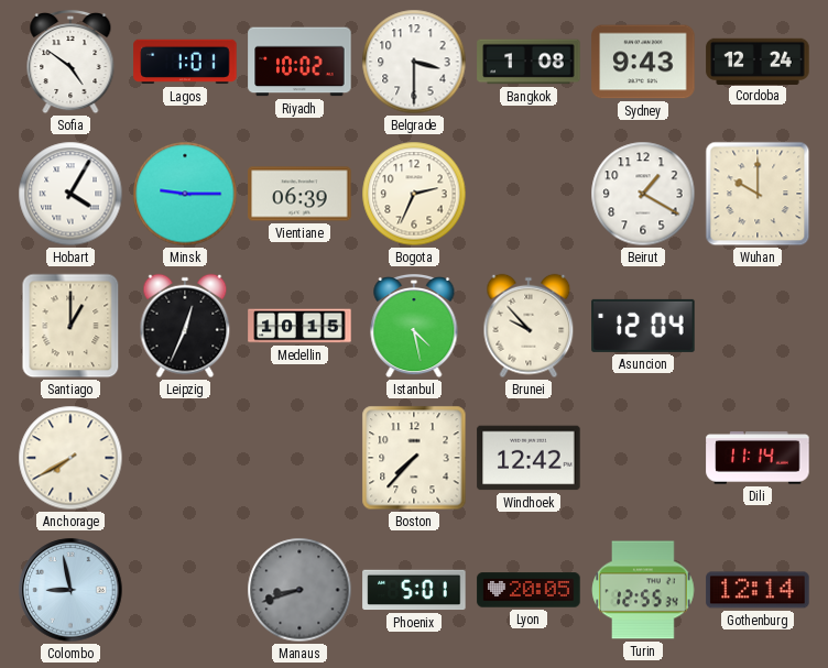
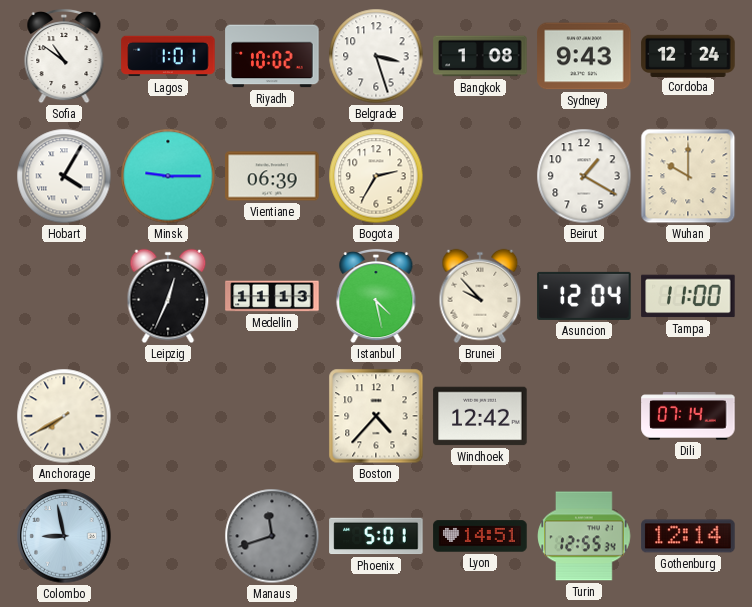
Sofia: 4:51 -> 10:51 (64, 56)
Belgrade: 3:30 -> 3:27 (376, 56)
Bogota: 2:34 -> 2:35 (376, 176)
Santiago: 1:00 -> none (70, 326)
Medellin: 10:15 -> 11:13 (272, 296)
Tampa: none -> 11:00 (688, 296)
Boston: 7:37 -> 4:37 (376, 416)
Dili: 11:14 -> 07:14 (688, 416)
Manaus: 8:42 -> 11:42 (272, 536)
Lyon: 20:05 -> 14:51 (480, 536)
